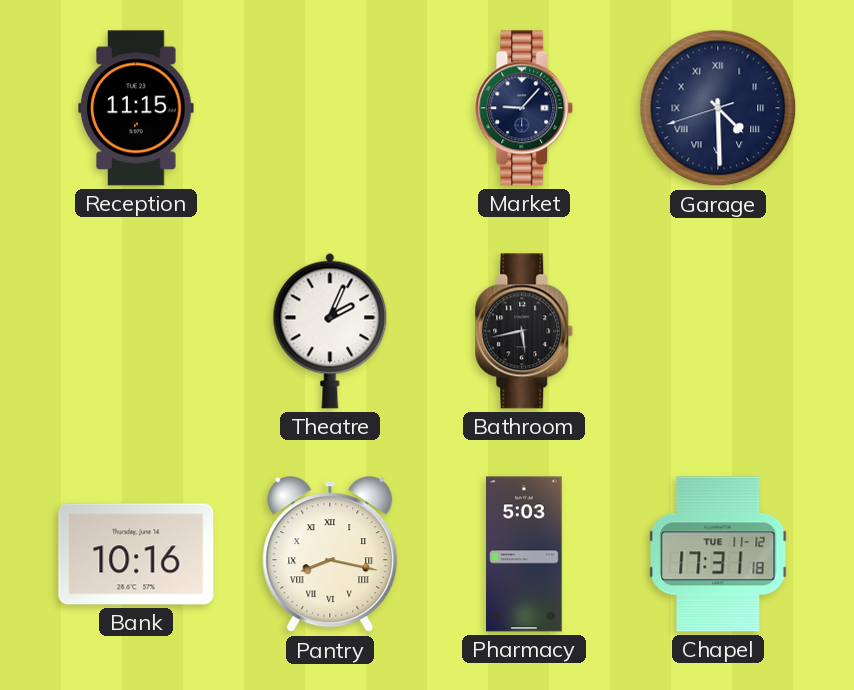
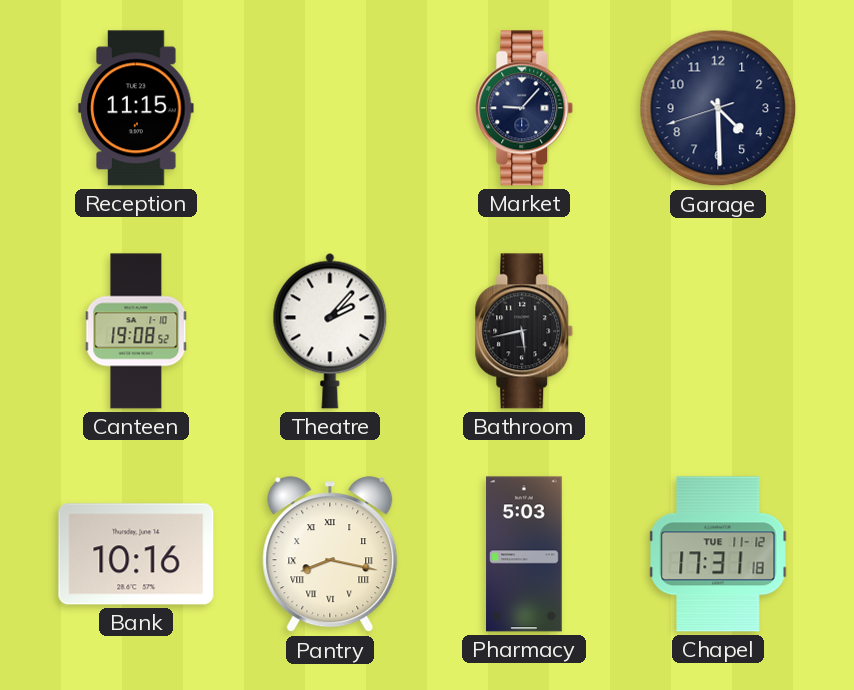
Garage numerals: Roman -> Arabic (718, 108)
Canteen: none -> 19:08 (136, 331)
Theatre: 2:04 -> 2:07 (330, 331)
